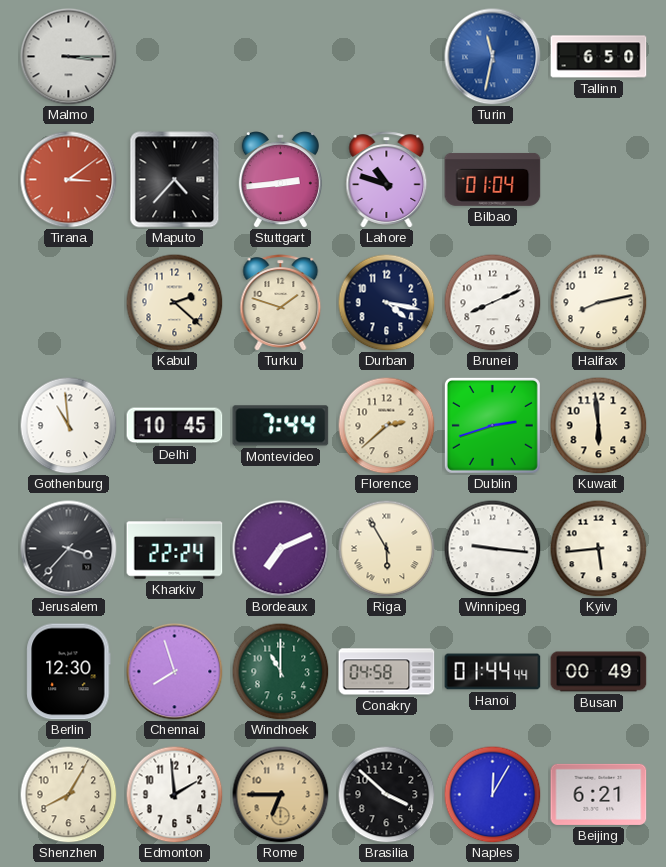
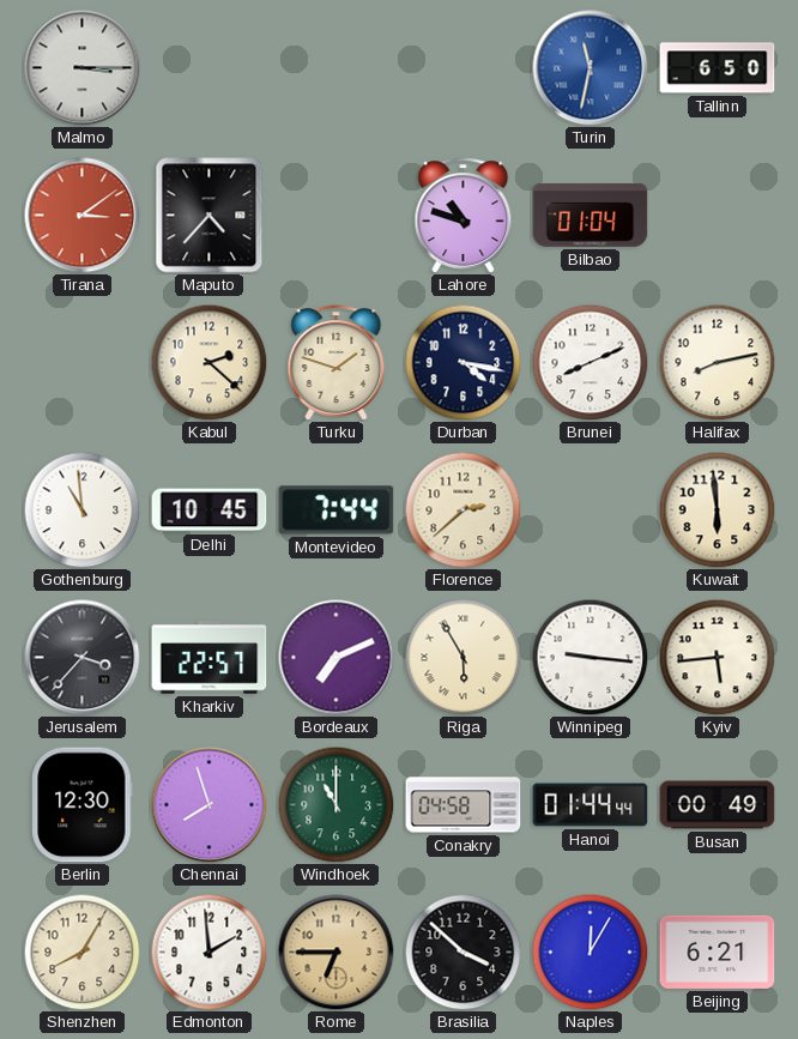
Stuttgart: 2:44 -> none (280, 180)
Dublin: 2:42 -> none (492, 425)
Kharkiv: 22:24 -> 22:57 (210, 658)
